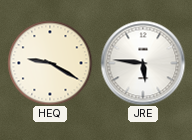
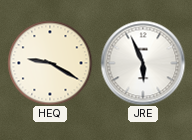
JRE: 5:46 -> 5:56 (143, 63)
